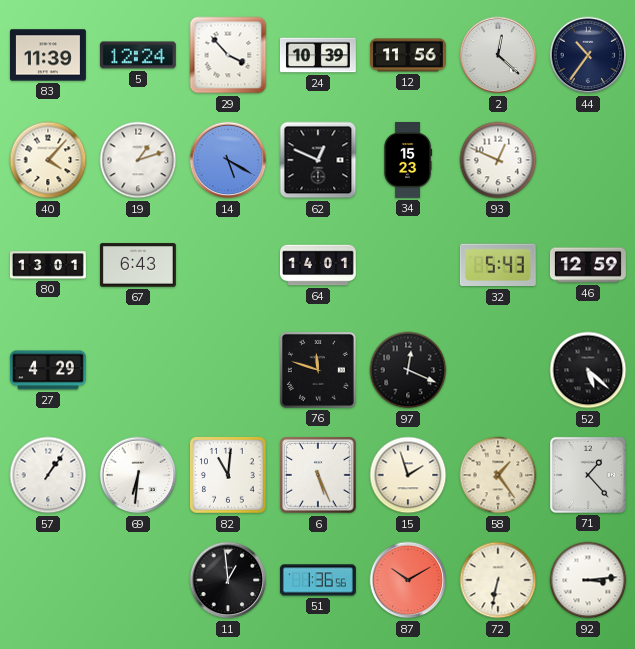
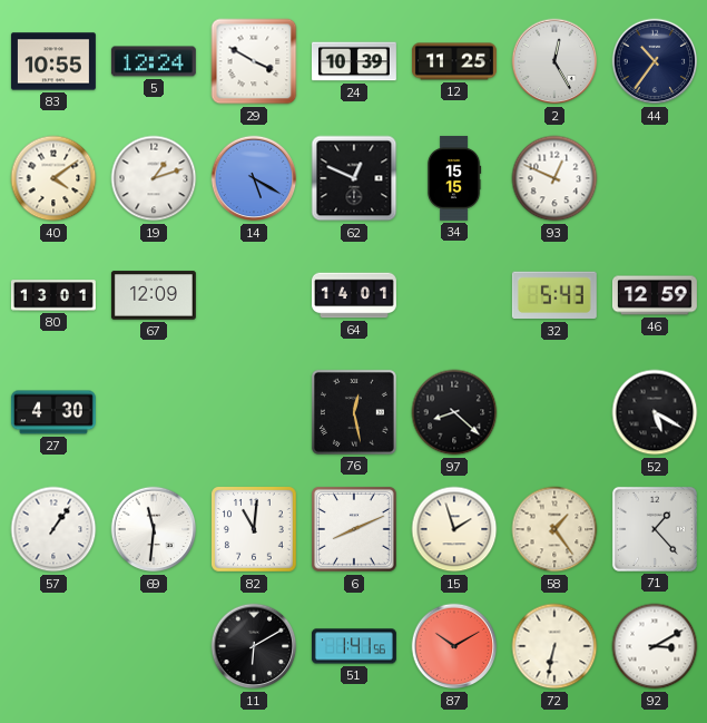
83: 11:39 -> 10:55 (53, 61)
29: 3:53 -> 3:50 (254, 61)
12: 11:56 -> 11:25 (454, 61)
2: 12:22 -> 12:25 (554, 61)
40: 4:07 -> 4:09 (53, 178)
34: 15:23 -> 15:15 (454, 178)
67: 6:43 -> 12:09 (154, 295)
27: 4:29 -> 4:30 (53, 412)
76: 11:48 -> 12:28 (354, 412)
97: 12:19 -> 8:22 (454, 412)
52: 5:22 -> 5:20 (655, 412)
69: 6:31 -> 11:31 (154, 529)
6: 5:26 -> 8:11 (355, 530)
11: 12:59 -> 6:10 (254, 646)
51: 1:36 -> 1:41 (354, 646)
92: 3:14 -> 3:10 (655, 646)
